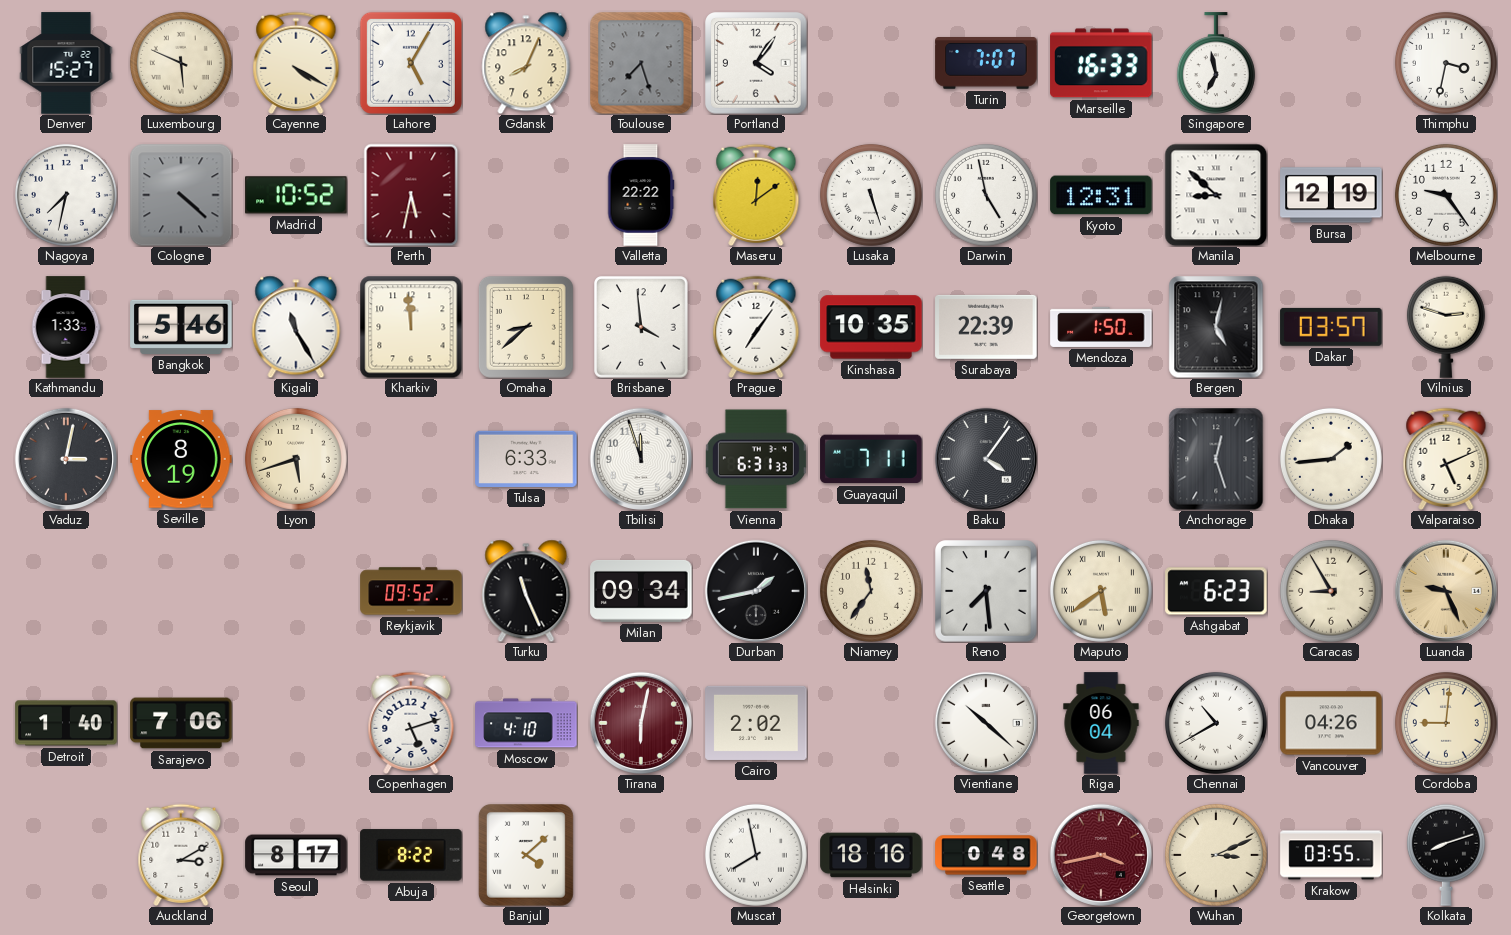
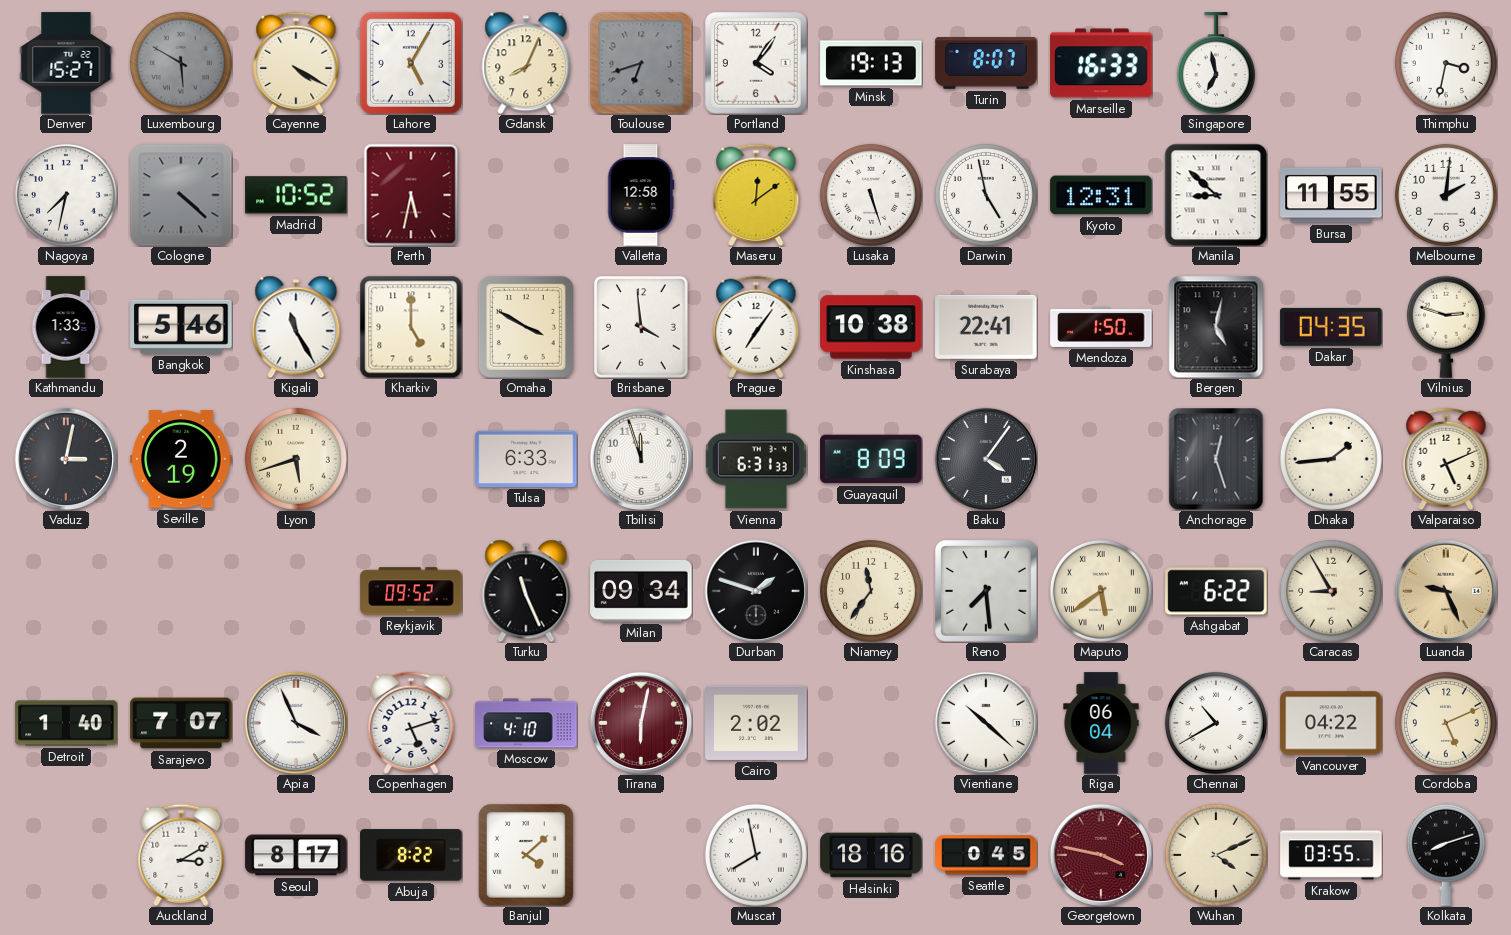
Luxembourg: 5:49 -> 5:50 (181, 63)
Luxembourg dial: cream -> grey (181, 63)
Toulouse: 7:27 -> 6:42 (641, 63)
Minsk: none -> 19:13 (871, 63)
Turin: 7:07 -> 8:07 (986, 64)
Valletta: 22:22 -> 12:58 (641, 195)
Bursa: 12:19 -> 11:55 (1331, 195)
Melbourne: 9:24 -> 2:01 (1446, 195)
Kharkiv: 11:59 -> 5:00 (411, 327)
Omaha: 8:38 -> 3:50 (526, 327)
Kinshasa: 10:35 -> 10:38 (871, 327)
Surabaya: 22:39 -> 22:41 (986, 327)
Dakar: 03:57 -> 04:35 (1331, 327)
Seville: 8:19 -> 2:19 (181, 459)
Guayaquil: 7:11 -> 8:09 (871, 459)
Durban: 1:43 -> 1:48 (756, 591)
Ashgabat: 6:23 -> 6:22 (1216, 591)
Sarajevo: 7:06 -> 7:07 (181, 723)
Apia: none -> 3:56 (296, 723)
Vancouver: 04:26 -> 04:22 (1331, 723)
Cordoba: 9:01 -> 5:11 (1446, 723)
Seattle: 0:48 -> 0:45 (986, 855)
Georgetown: 3:43 -> 3:47 (1101, 855)
Wuhan: 3:11 -> 4:11 (1216, 855)
